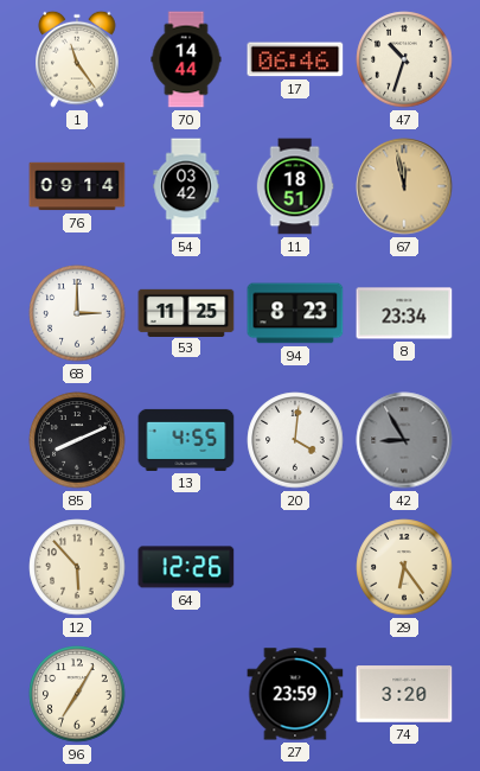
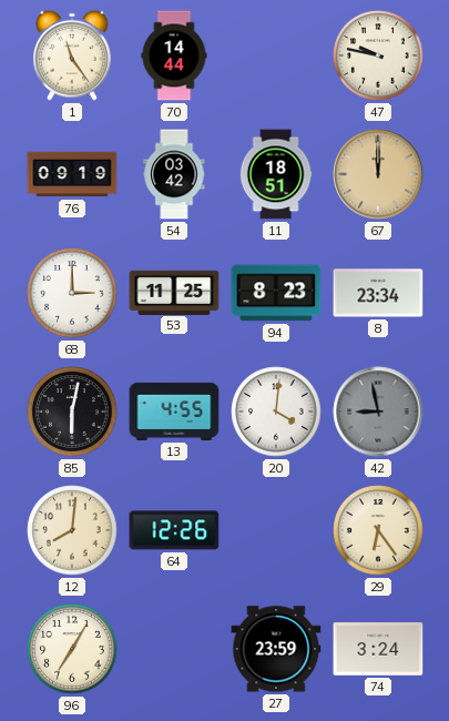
17: 06:46 -> none (295, 59)
47: 10:33 -> 9:47 (378, 55)
76: 09:14 -> 09:19 (72, 174)
67: 11:58 -> 12:00 (378, 174)
85: 8:11 -> 6:02 (72, 412)
42: 8:55 -> 8:58 (378, 412)
12: 5:53 -> 8:01 (72, 530)
74: 3:20 -> 3:24 (378, 649)
